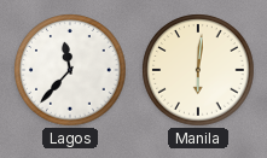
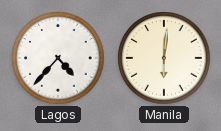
Lagos: 11:37 -> 4:37 (58, 58)
